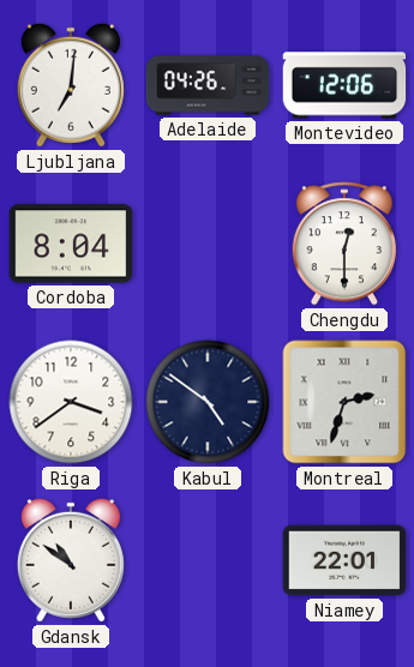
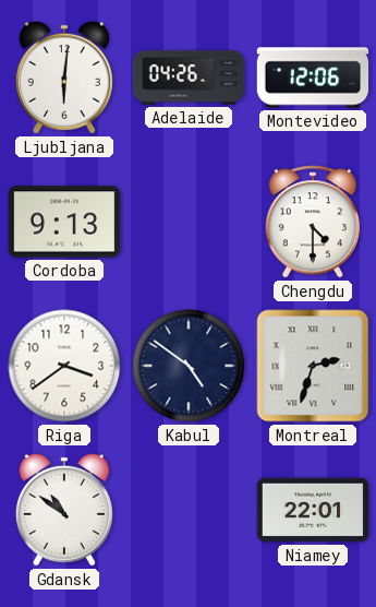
Ljubljana: 7:01 -> 6:01 (64, 78)
Cordoba: 8:04 -> 9:13 (64, 222)
Chengdu: 12:30 -> 4:30 (313, 222)
